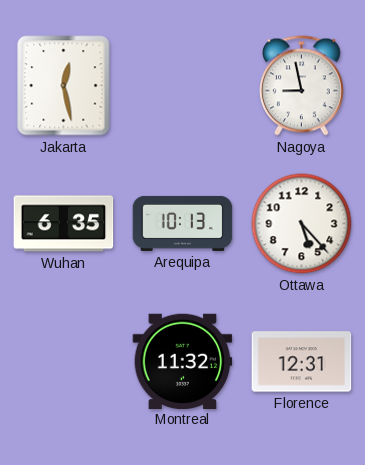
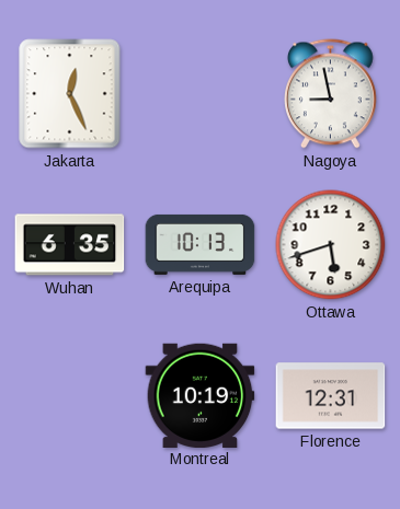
Jakarta: 12:28 -> 12:26 (70, 94)
Ottawa: 5:23 -> 5:42 (331, 245)
Montreal: 11:32 -> 10:19 (201, 395)
